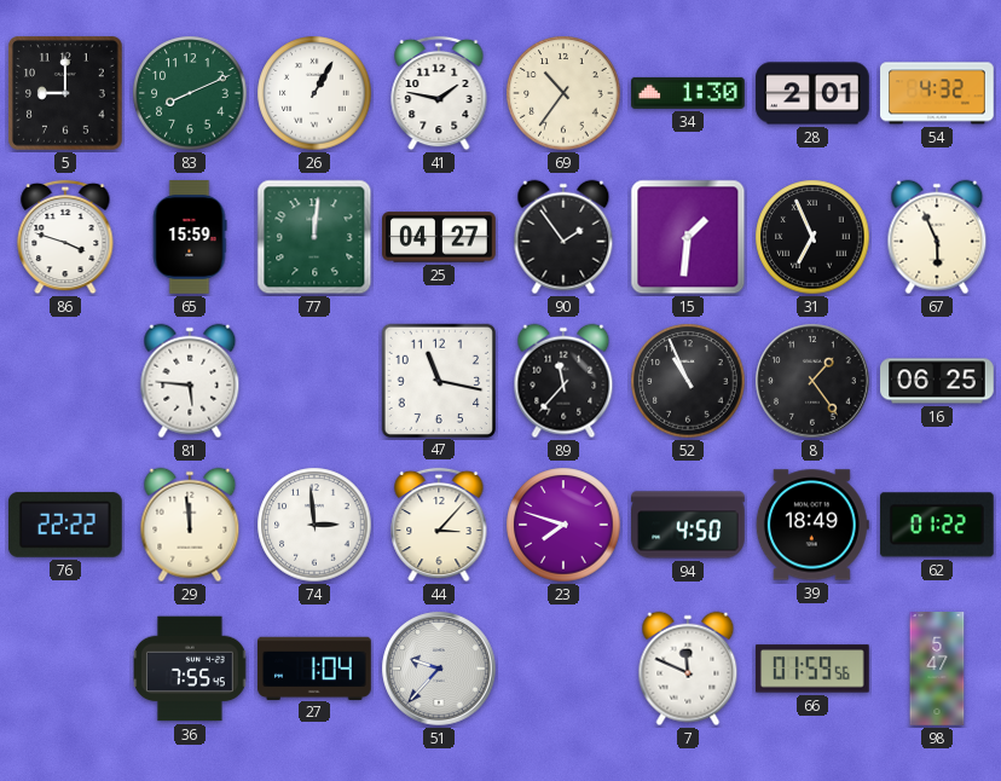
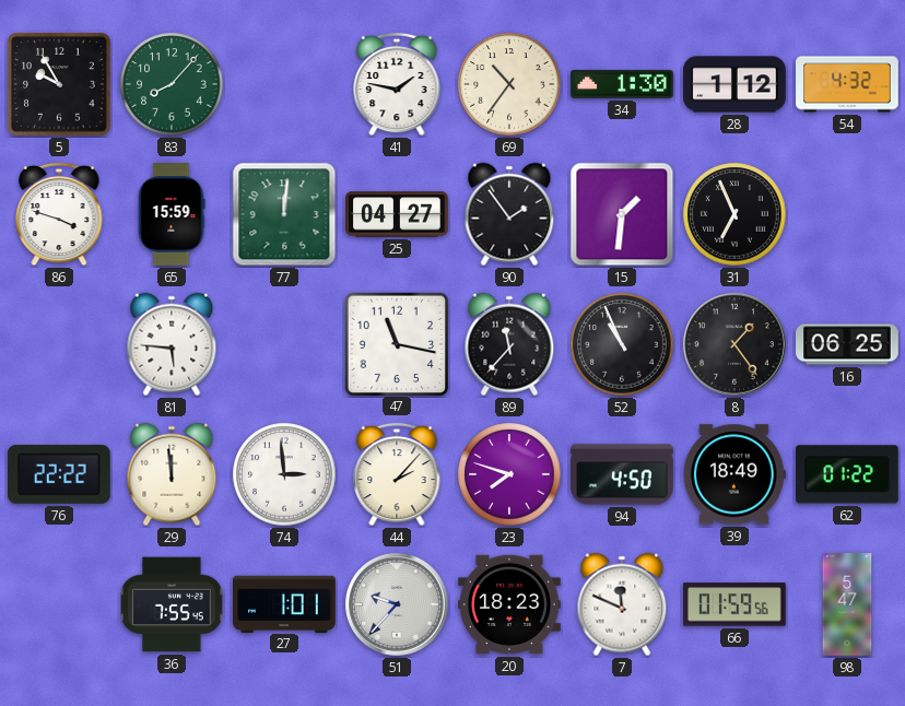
5: 9:00 -> 9:55 (60, 85)
83: 8:11 -> 8:07 (172, 84)
26: 1:05 -> none (314, 93)
28: 2:01 -> 1:12 (734, 84)
67: 5:56 -> none (937, 237)
44: 3:07 -> 2:07 (397, 474)
27: 1:04 -> 1:01 (285, 603)
20: none -> 18:23 (510, 604)
